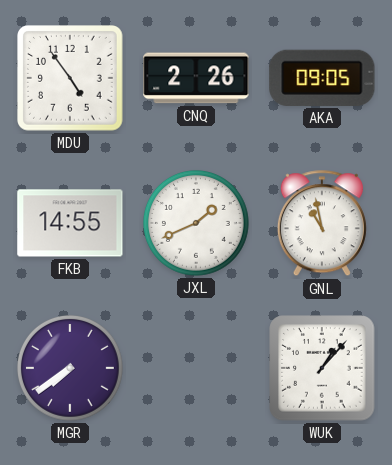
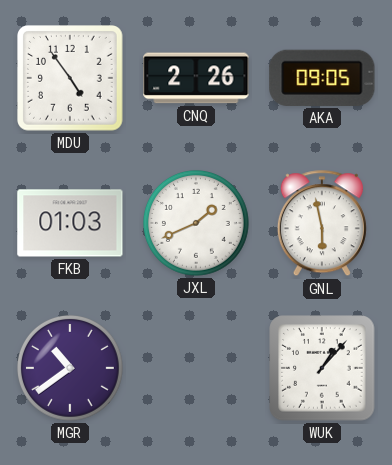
FKB: 14:55 -> 01:03 (70, 223)
GNL: 10:58 -> 5:58 (322, 224)
MGR: 7:39 -> 10:39 (70, 368)
